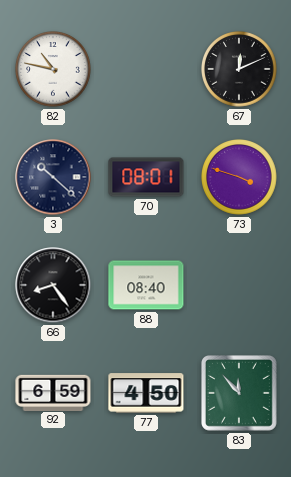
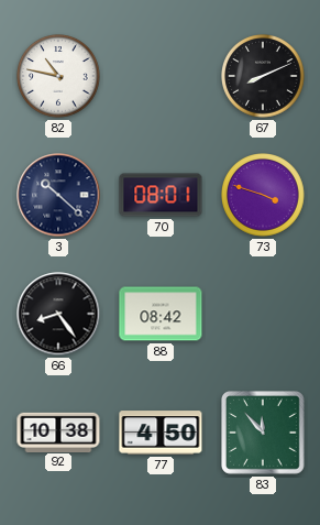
67: 12:11 -> 8:11 (263, 76)
88: 08:40 -> 08:42 (161, 314)
92: 6:59 -> 10:38 (58, 431)
